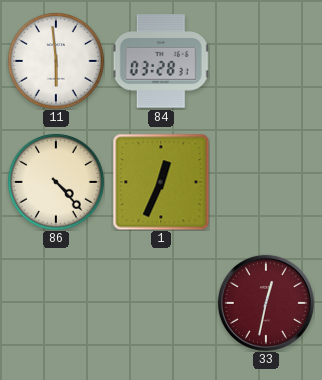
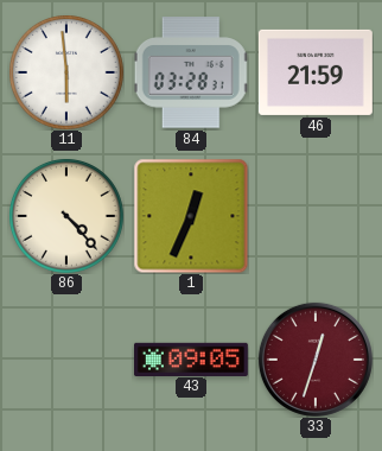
46: none -> 21:59 (316, 72)
43: none -> 09:05 (191, 358)
33: 12:32 -> 12:33 (316, 360)
